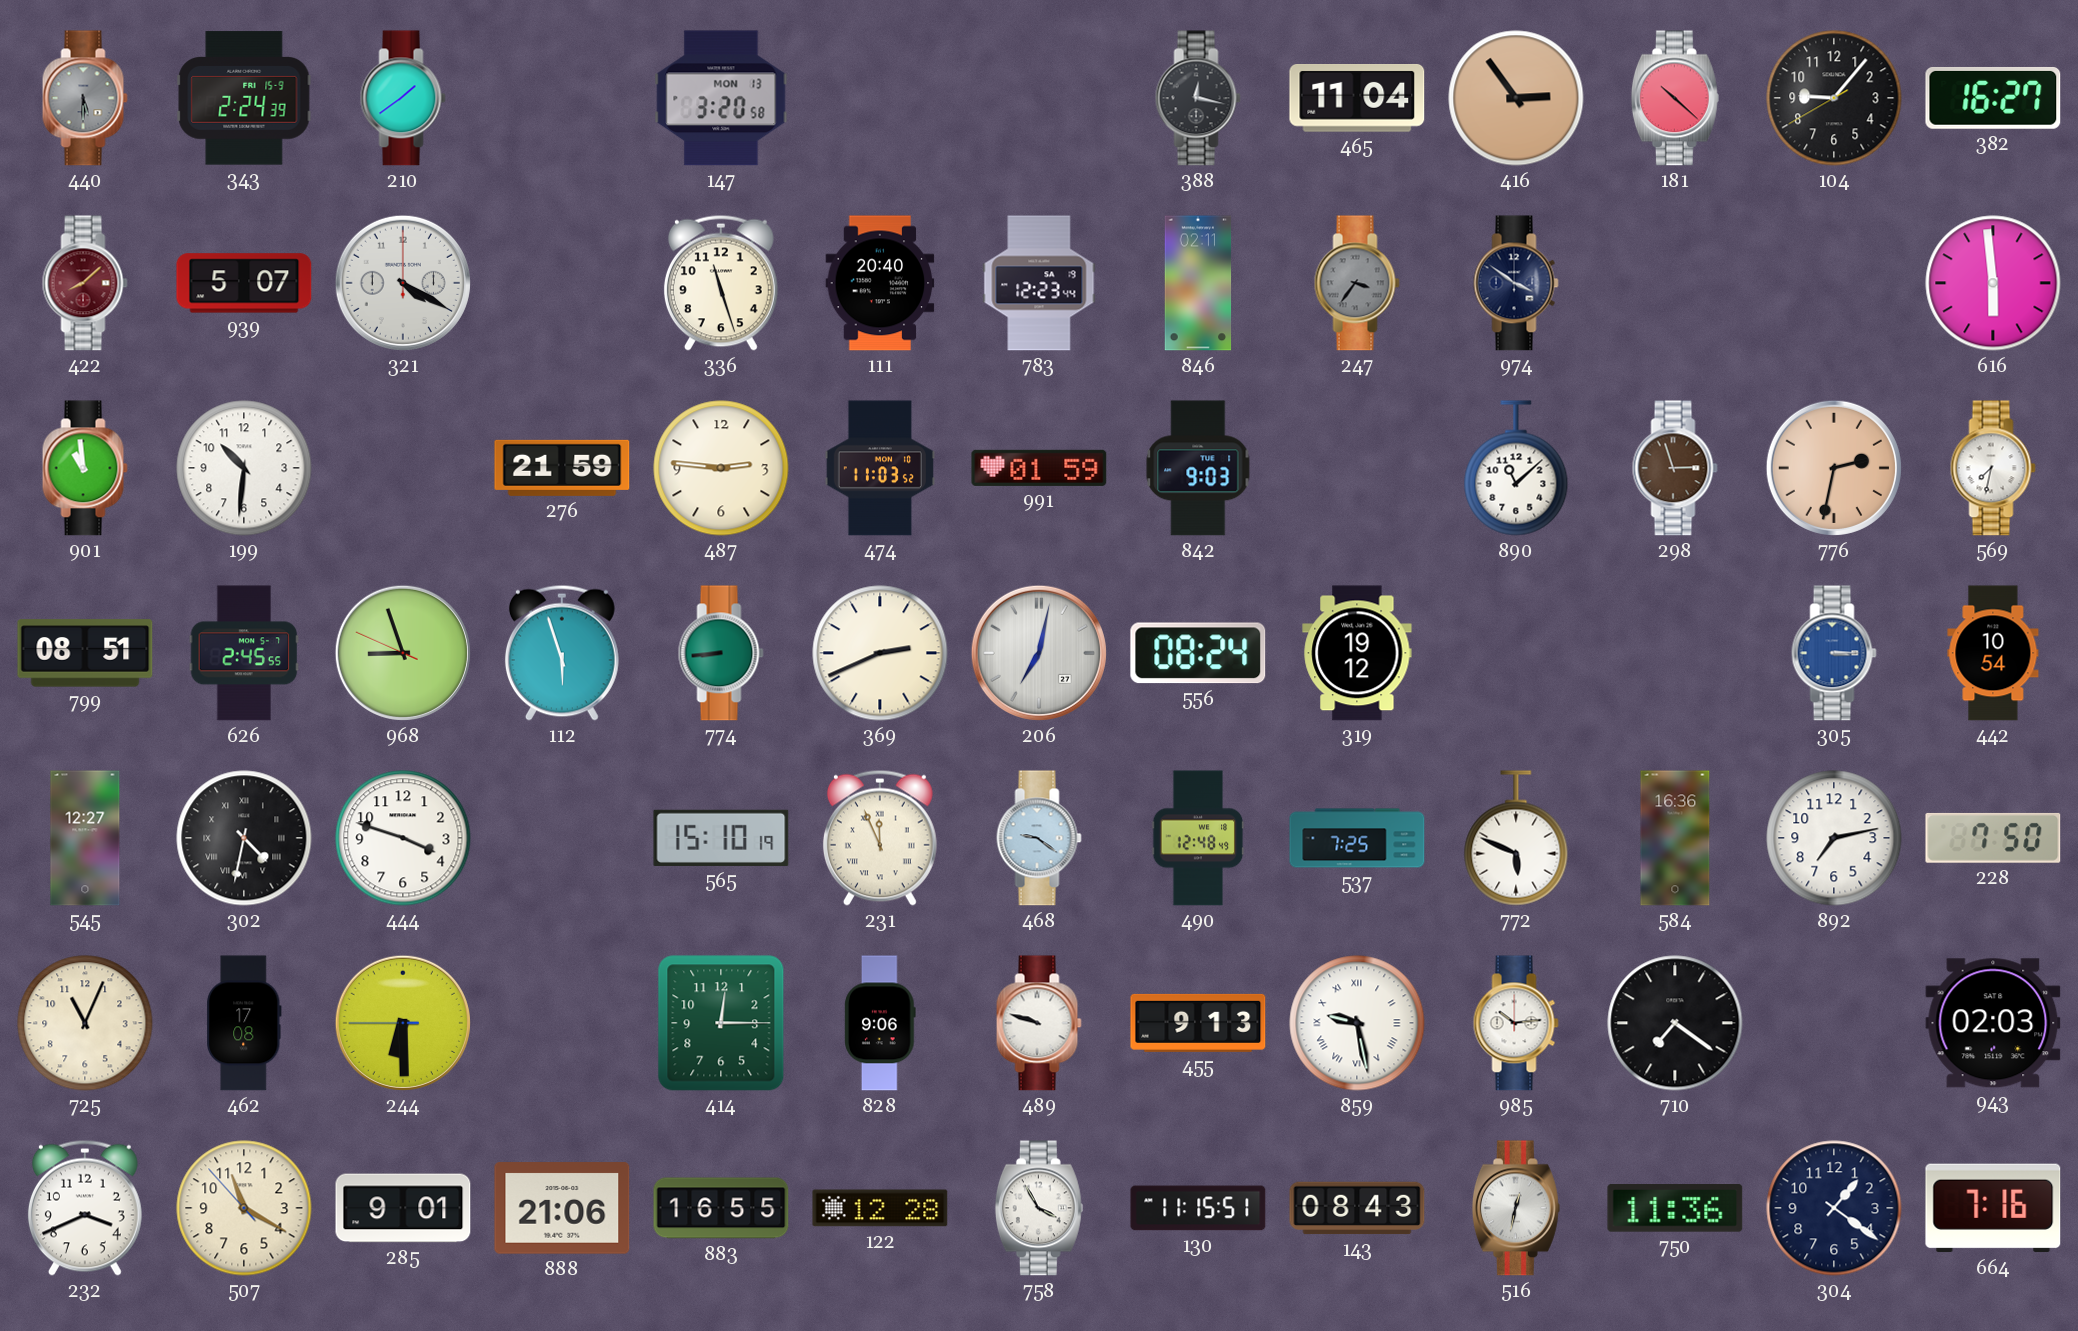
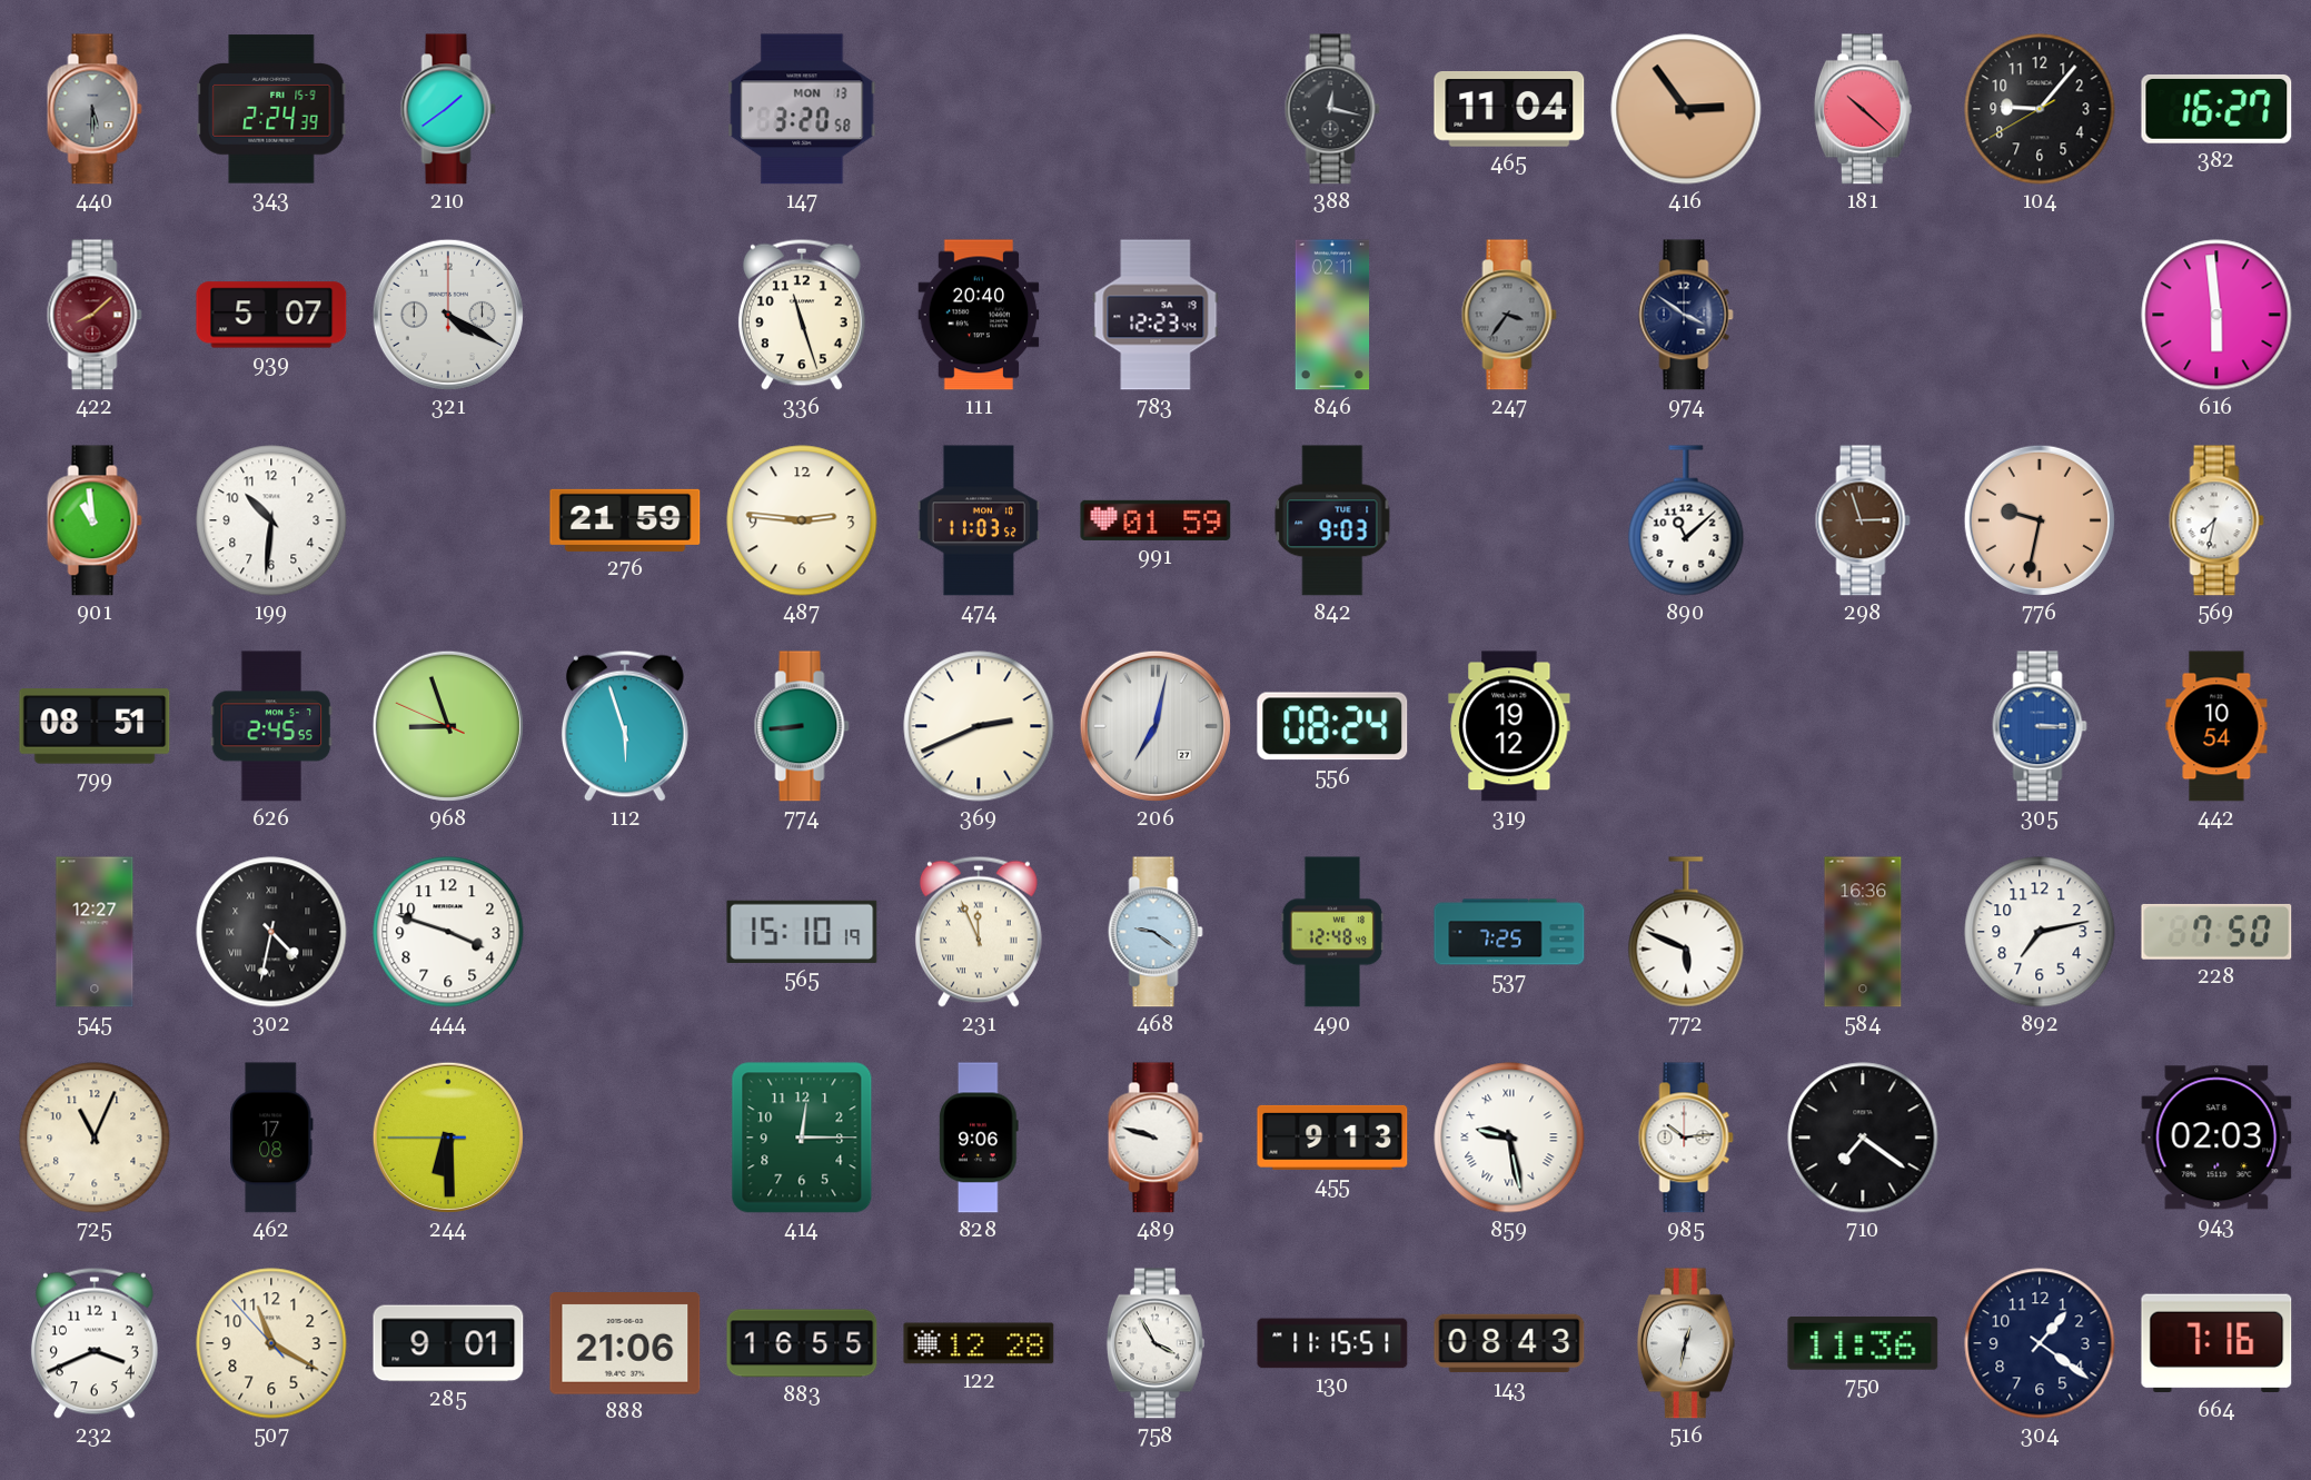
776: 2:32 -> 9:32 (2040, 520)
